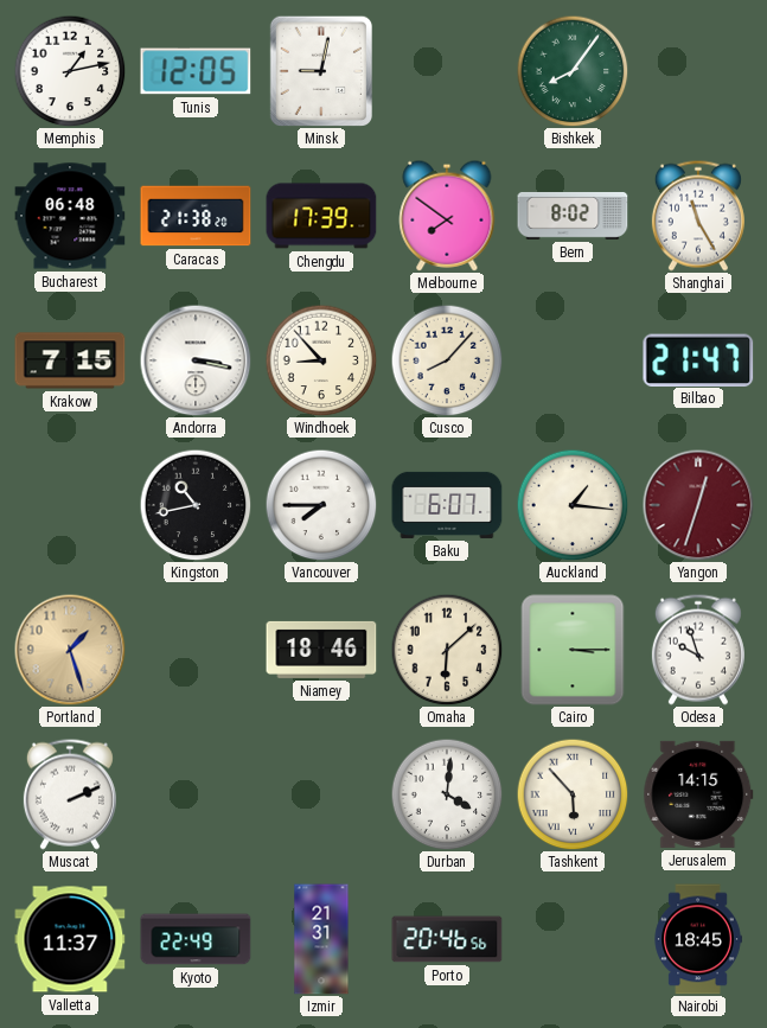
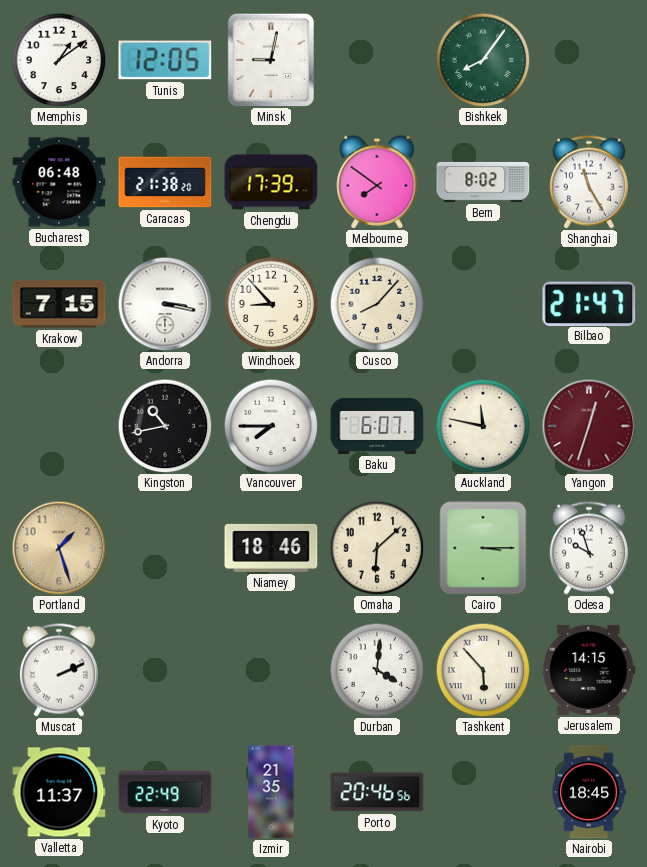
Memphis: 1:13 -> 1:09 (59, 60)
Auckland: 1:16 -> 11:47 (483, 426)
Izmir: 21:31 -> 21:35 (271, 792)
